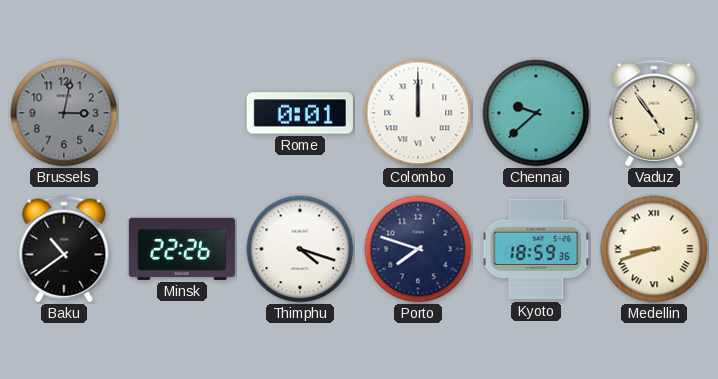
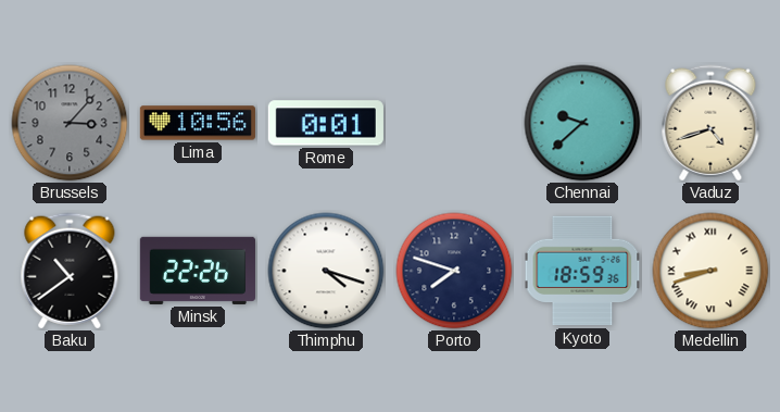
Brussels: 3:02 -> 3:07 (70, 123)
Lima: none -> 10:56 (198, 123)
Colombo: 12:00 -> none (418, 113)
Vaduz: 4:54 -> 4:42 (710, 123)
